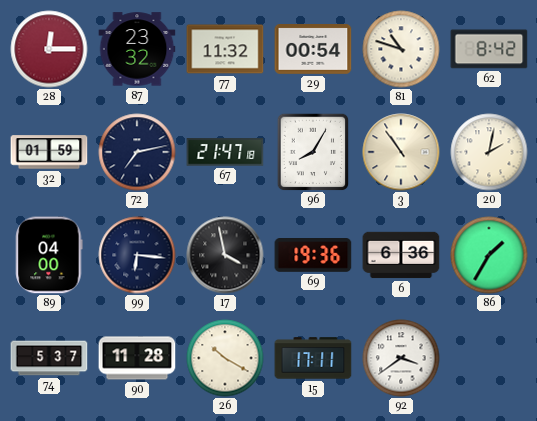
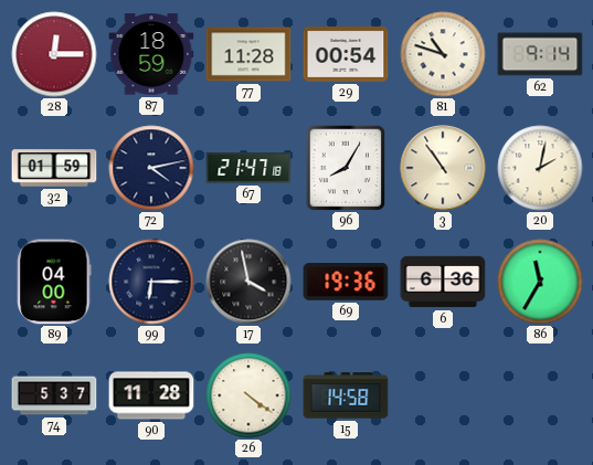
87: 23:32 -> 18:59 (151, 54)
77: 11:32 -> 11:28 (248, 54)
62: 8:42 -> 9:14 (540, 54)
72: 7:13 -> 4:13 (151, 168)
99: 6:16 -> 6:15 (151, 282)
86: 1:35 -> 11:35 (540, 282)
26: 10:20 -> 4:21 (248, 395)
15: 17:11 -> 14:58 (346, 395)
92: 3:39 -> none (401, 358)
